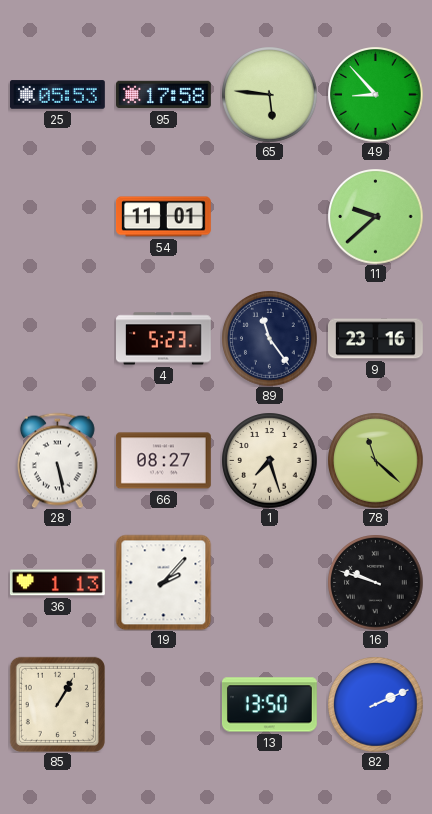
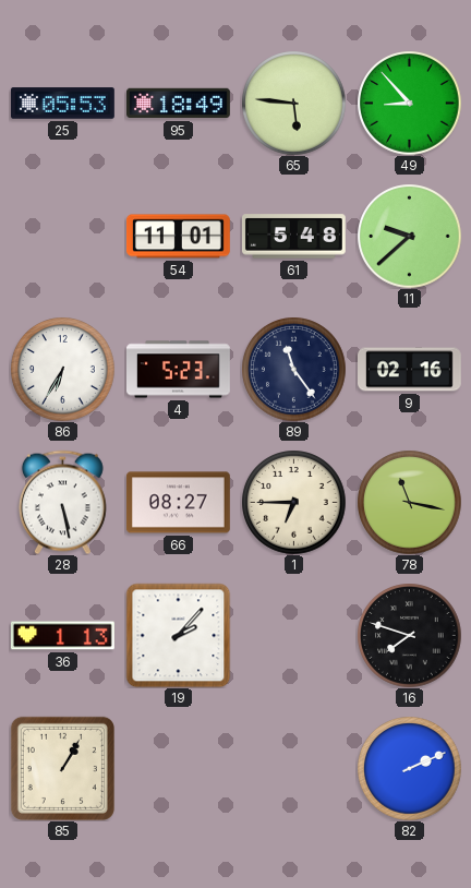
95: 17:58 -> 18:49 (179, 104)
61: none -> 5:48 (293, 237)
86: none -> 6:35 (62, 369)
9: 23:16 -> 02:16 (410, 370)
1: 7:27 -> 6:45 (293, 502)
78: 11:22 -> 11:17 (409, 502)
16: 9:48 -> 7:48 (409, 635)
13: 13:50 -> none (269, 705)
